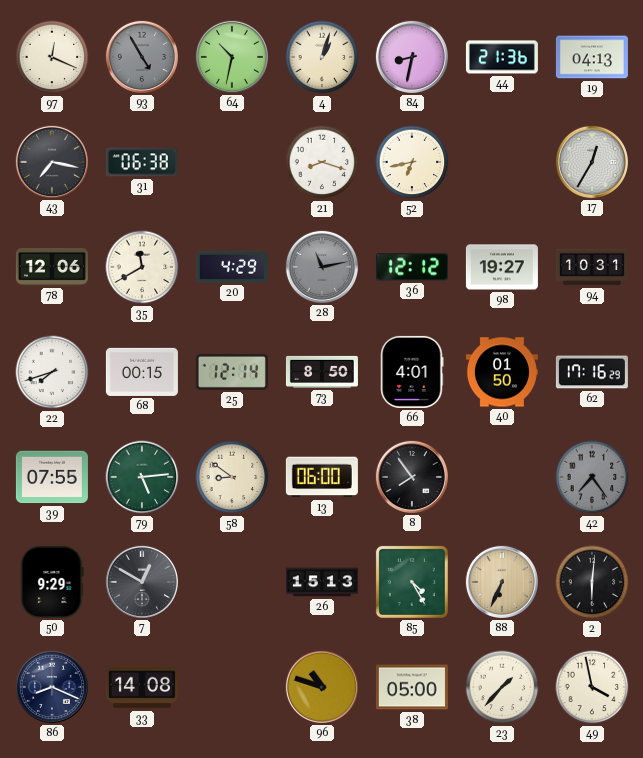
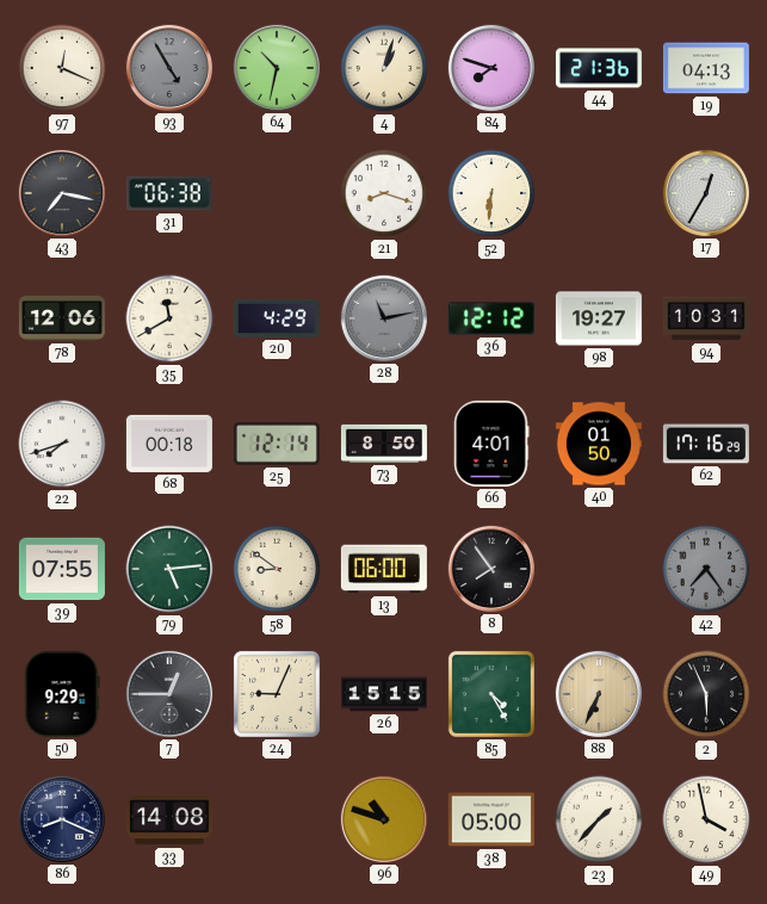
84: 8:32 -> 7:48 (491, 68)
52: 6:43 -> 6:31 (491, 193)
68: 00:15 -> 00:18 (169, 444)
7: 12:50 -> 12:45 (169, 694)
24: none -> 9:04 (277, 694)
26: 15:13 -> 15:15 (384, 694)
2: 6:01 -> 5:56 (706, 694)
